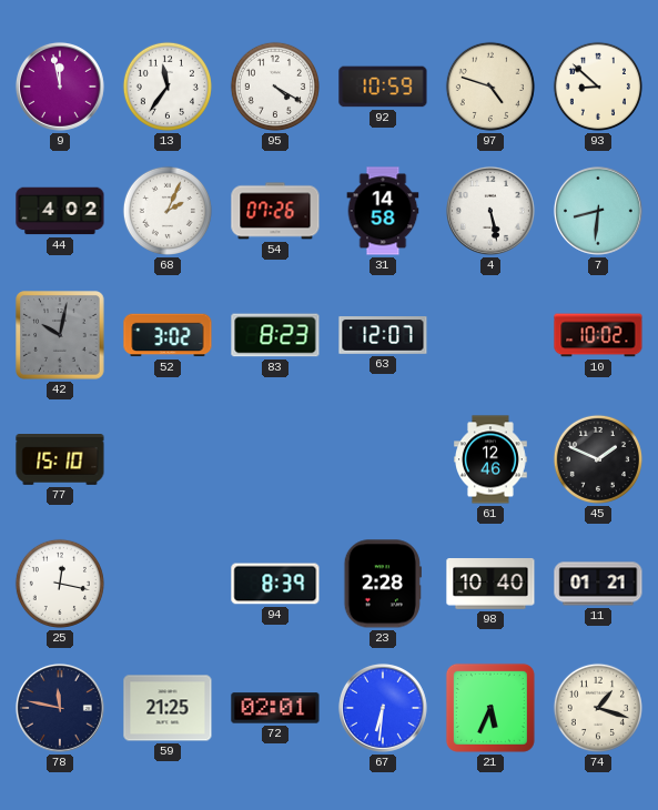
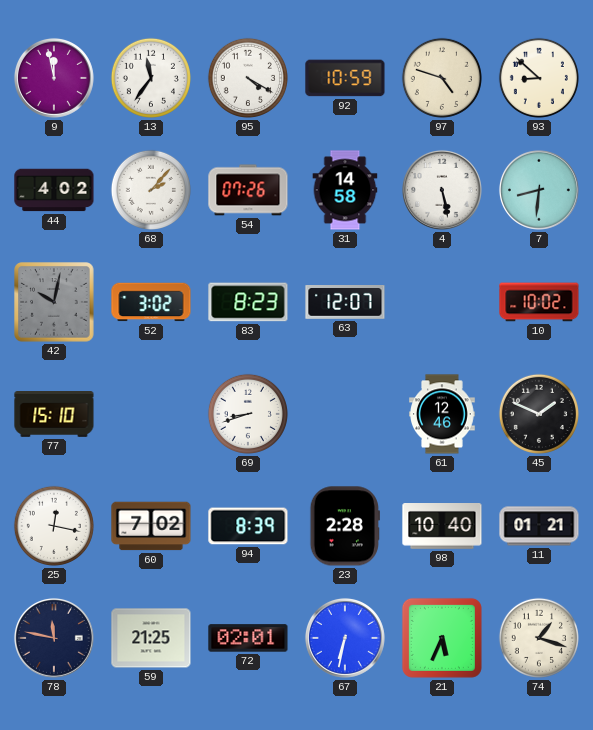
68: 2:04 -> 2:07 (151, 190)
69: none -> 8:42 (248, 414)
60: none -> 7:02 (151, 526)
67: 6:31 -> 6:32 (345, 638)
